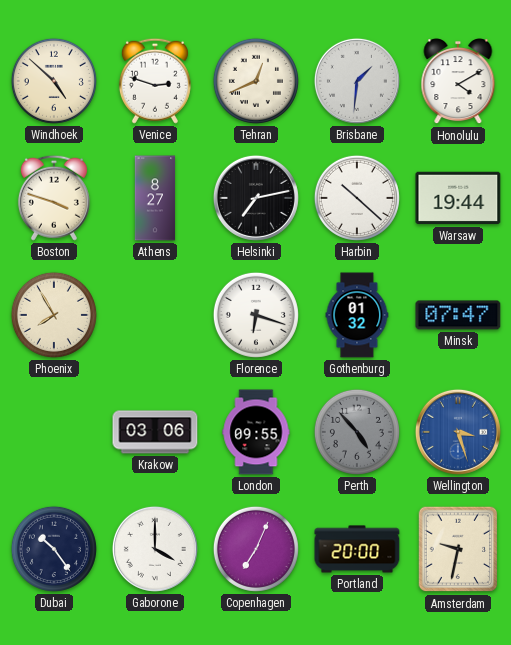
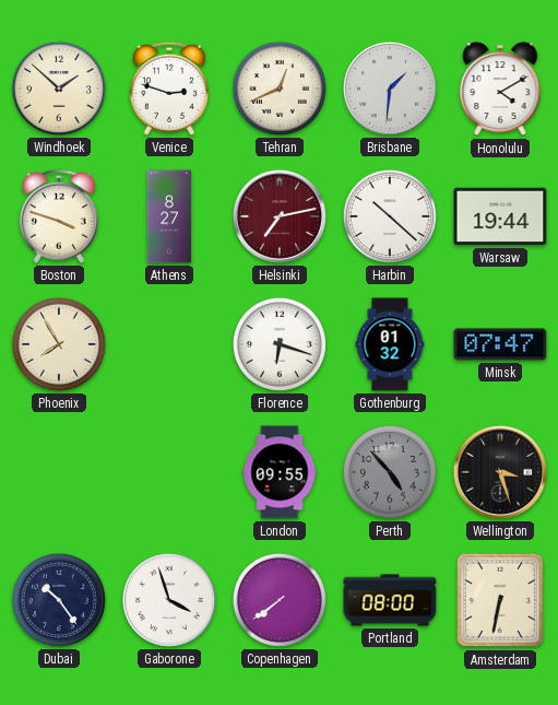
Windhoek: 4:52 -> 1:52 (59, 89)
Helsinki dial: black -> burgundy (280, 216)
Krakow: 03:06 -> none (155, 432)
Wellington dial: blue -> black (500, 472)
Gaborone: 4:00 -> 3:57 (169, 600)
Copenhagen: 7:04 -> 7:39 (280, 600)
Portland: 20:00 -> 08:00 (390, 600)
Amsterdam: 9:32 -> 6:32 (500, 600)
